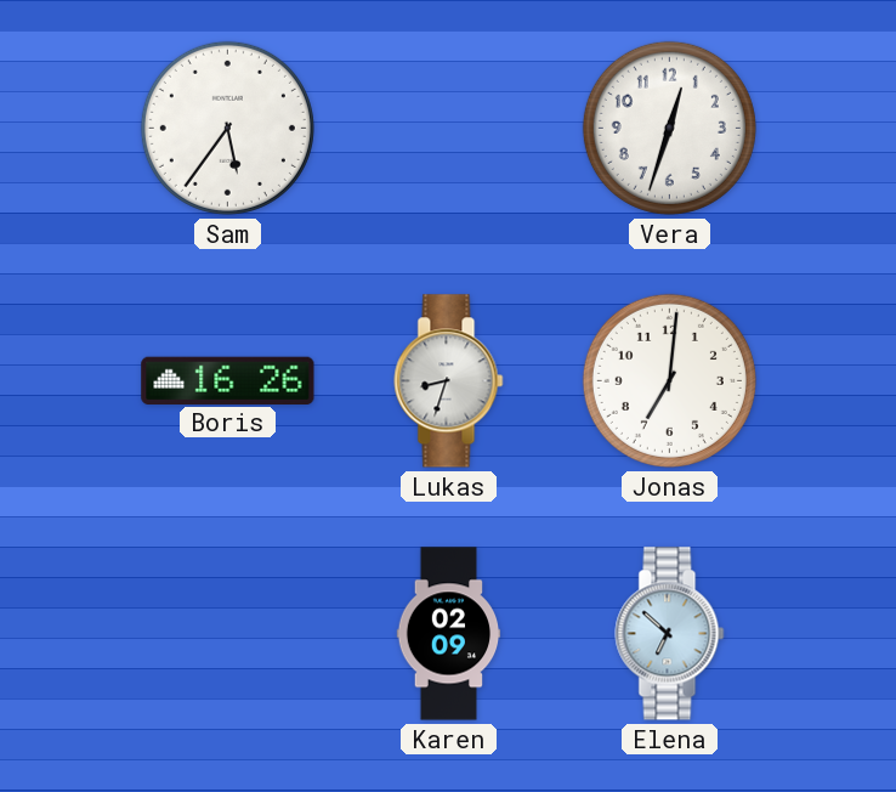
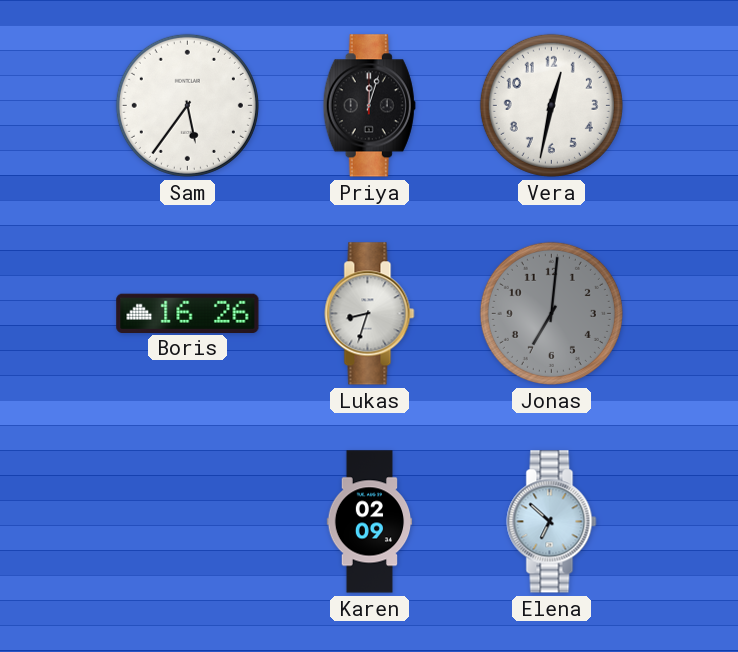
Priya: none -> 12:03 (369, 106)
Vera: 12:33 -> 12:32 (551, 105)
Jonas dial: white -> grey (551, 313)
